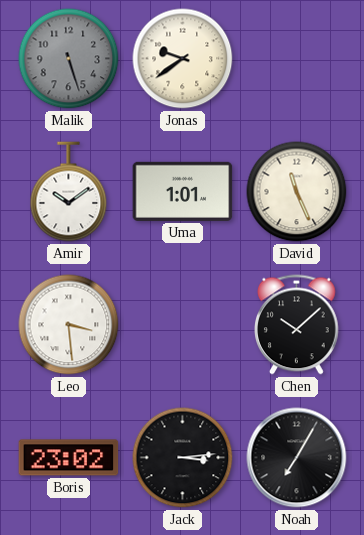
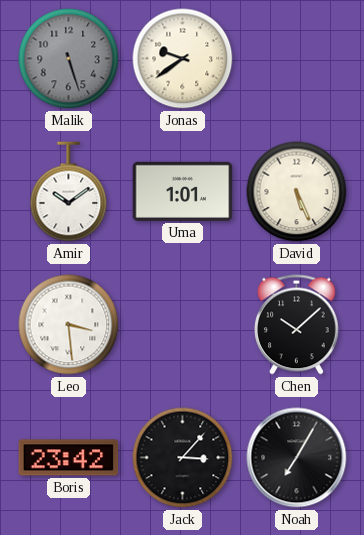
David: 11:26 -> 5:26 (297, 192)
Boris: 23:02 -> 23:42 (69, 458)
Jack: 3:14 -> 3:07 (183, 458)
